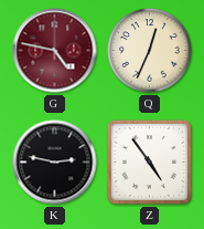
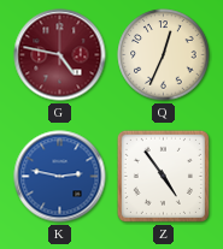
K dial: black -> blue (60, 177)
